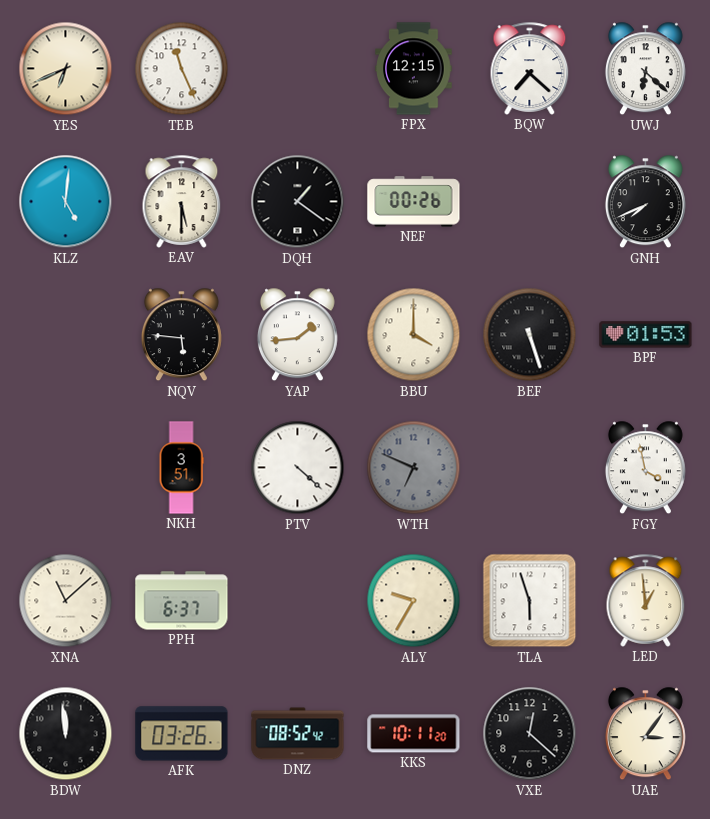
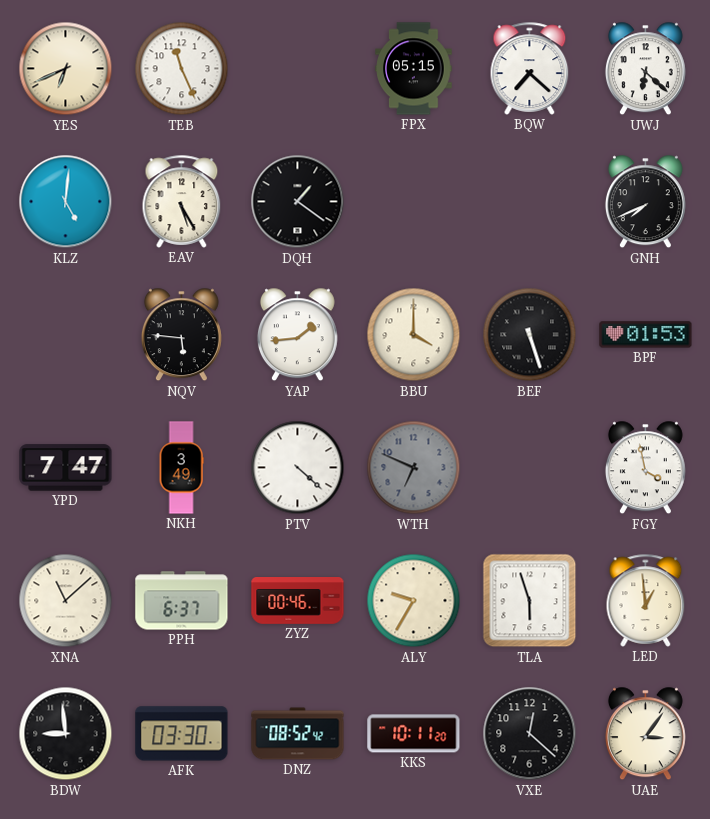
FPX: 12:15 -> 05:15 (414, 69)
EAV: 5:30 -> 5:25 (182, 201)
NEF: 00:26 -> none (414, 202)
YPD: none -> 7:47 (66, 468)
NKH: 3:51 -> 3:49 (181, 468)
ZYZ: none -> 00:46 (298, 601)
BDW: 11:59 -> 8:59 (66, 734)
AFK: 03:26 -> 03:30 (182, 734)
